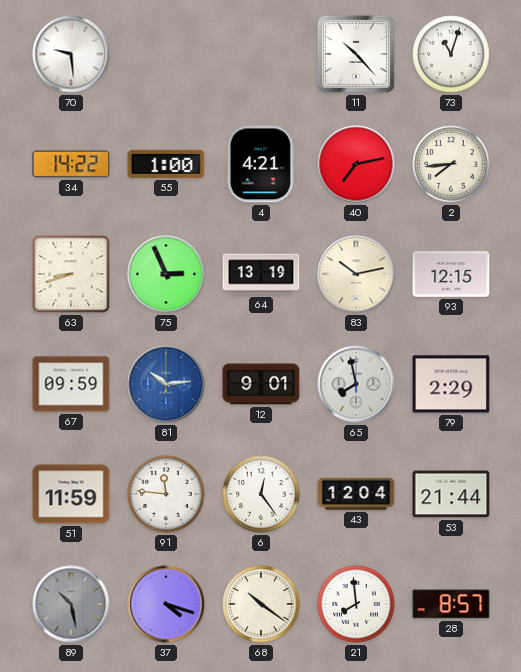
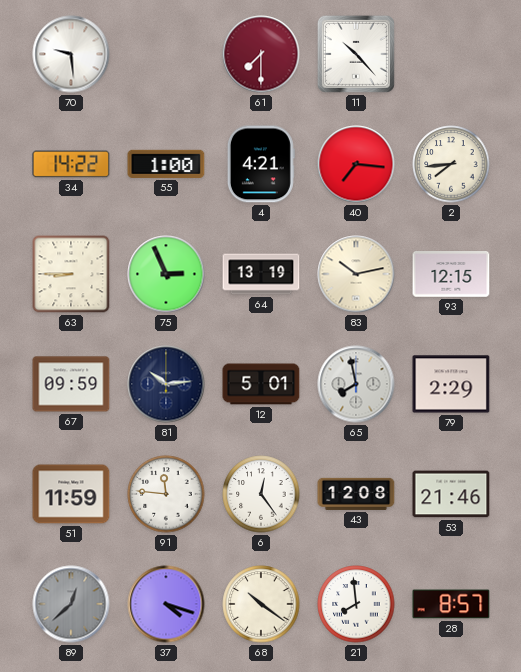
61: none -> 7:30 (261, 54)
73: 11:03 -> none (451, 54)
40: 7:13 -> 7:16 (356, 164)
63: 8:42 -> 8:45 (71, 274)
81 dial: blue -> navy (166, 384)
12: 9:01 -> 5:01 (261, 384)
43: 12:04 -> 12:08 (356, 494)
53: 21:44 -> 21:46 (451, 494)
89: 10:28 -> 12:38 (71, 604)
